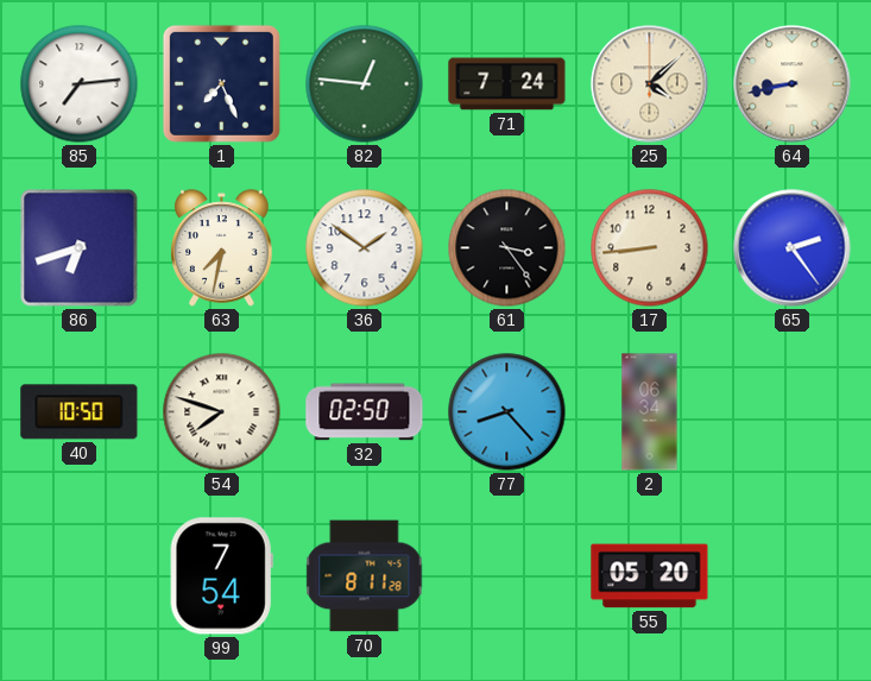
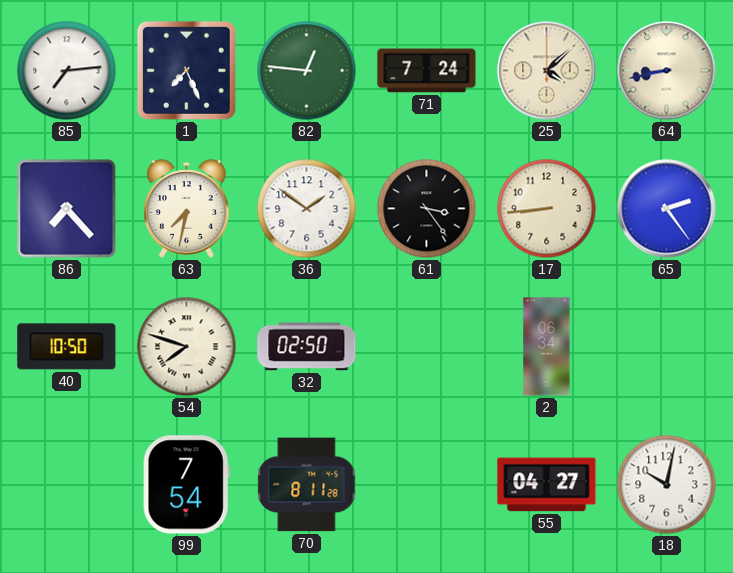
86: 6:42 -> 7:23 (67, 209)
77: 8:23 -> none (507, 412)
55: 05:20 -> 04:27 (547, 485)
18: none -> 10:02 (667, 485)
